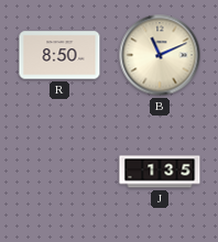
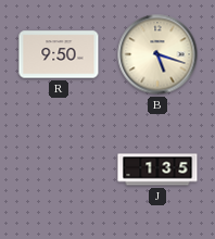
R: 8:50 -> 9:50 (59, 54)
B: 11:11 -> 5:18 (157, 54)
